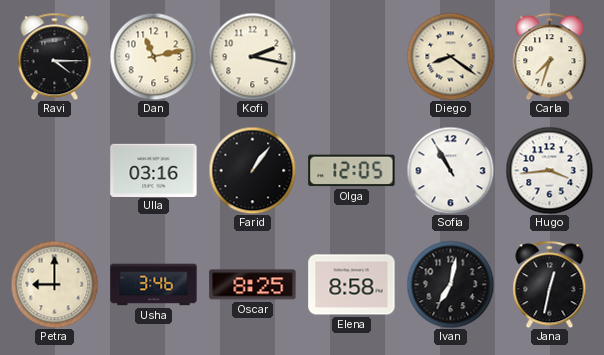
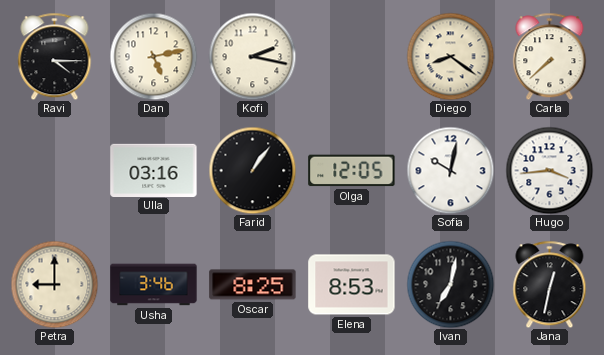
Dan: 11:13 -> 5:13 (153, 56)
Carla: 7:33 -> 7:38 (550, 56)
Sofia: 10:55 -> 10:02 (450, 170)
Elena: 8:58 -> 8:53 (352, 285)
